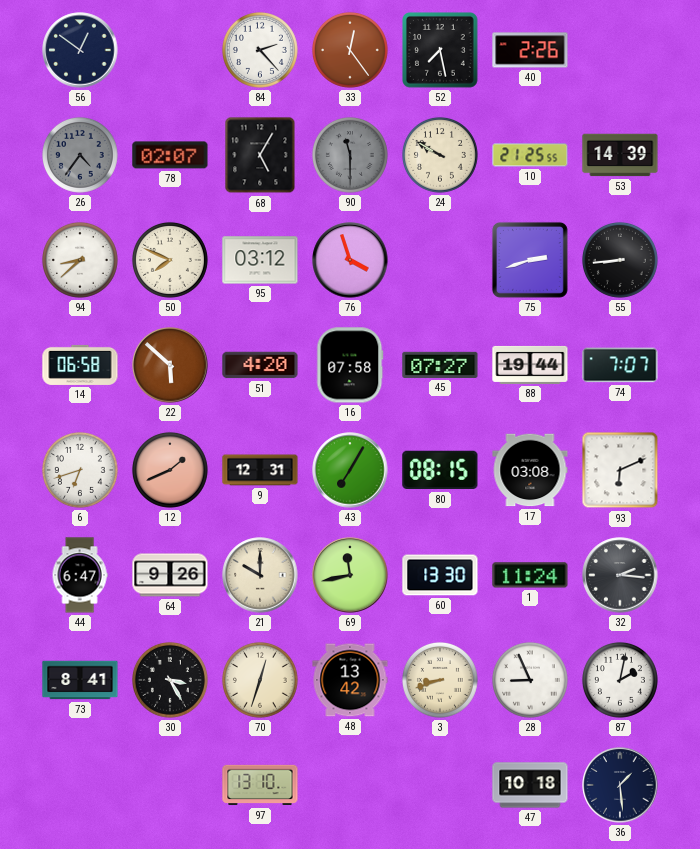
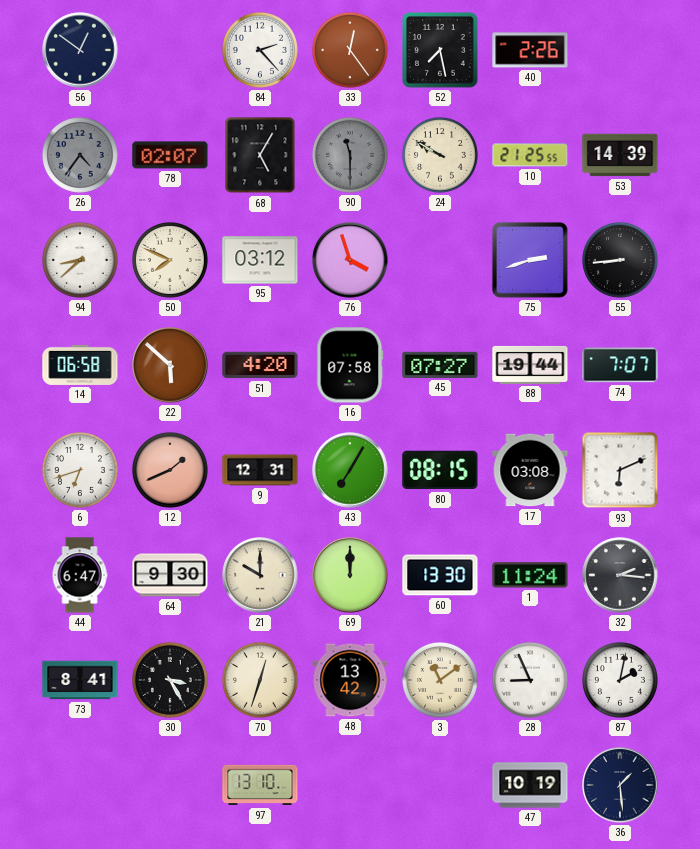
64: 9:26 -> 9:30 (170, 575)
69: 11:43 -> 12:00 (350, 575)
3: 8:42 -> 11:09 (440, 680)
47: 10:18 -> 10:19 (530, 785)
